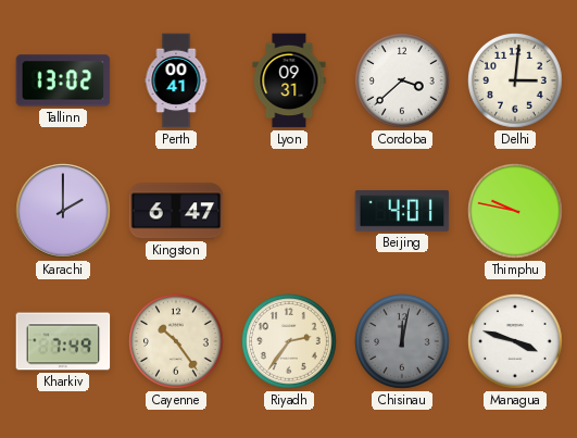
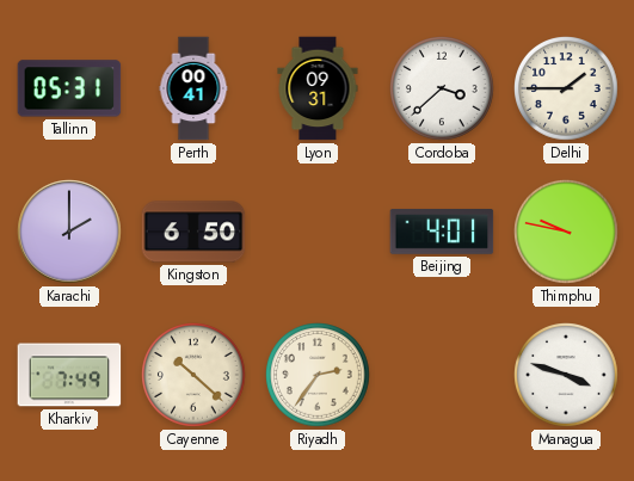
Tallinn: 13:02 -> 05:31 (69, 88)
Delhi: 3:01 -> 1:45 (567, 90)
Kingston: 6:47 -> 6:50 (193, 232)
Cayenne: 10:24 -> 10:22 (195, 376)
Chisinau: 12:02 -> none (403, 342)
